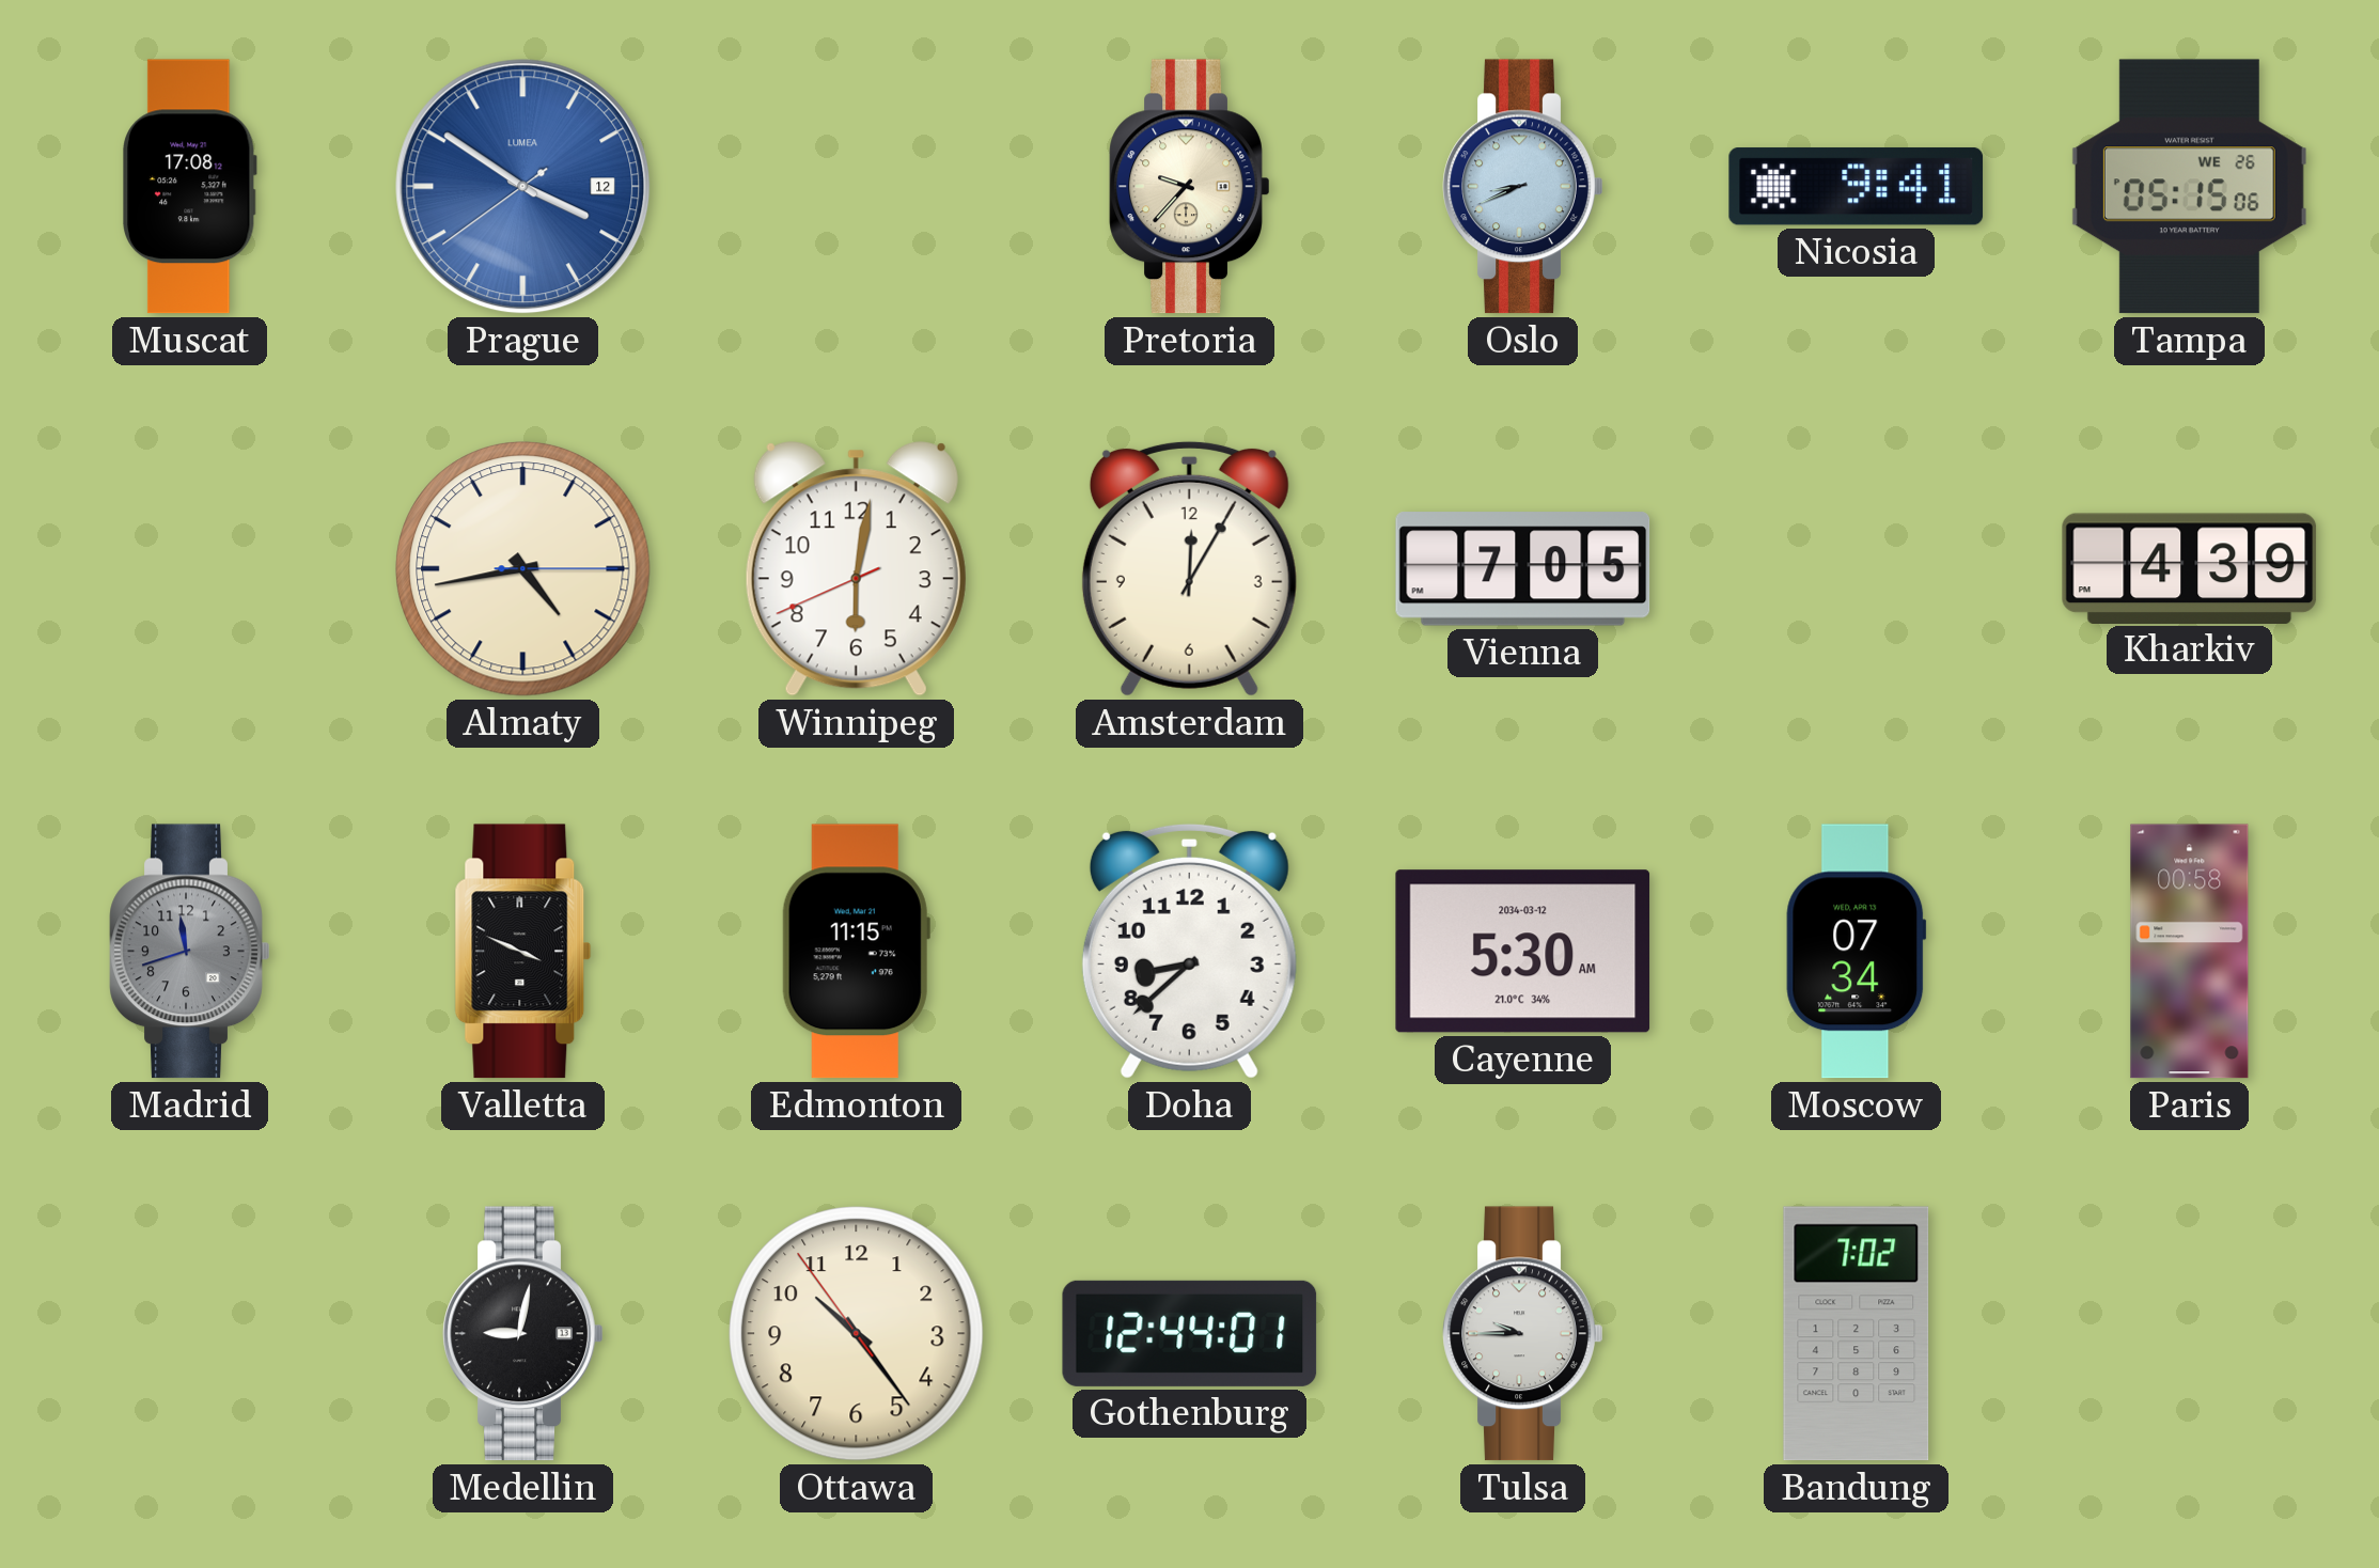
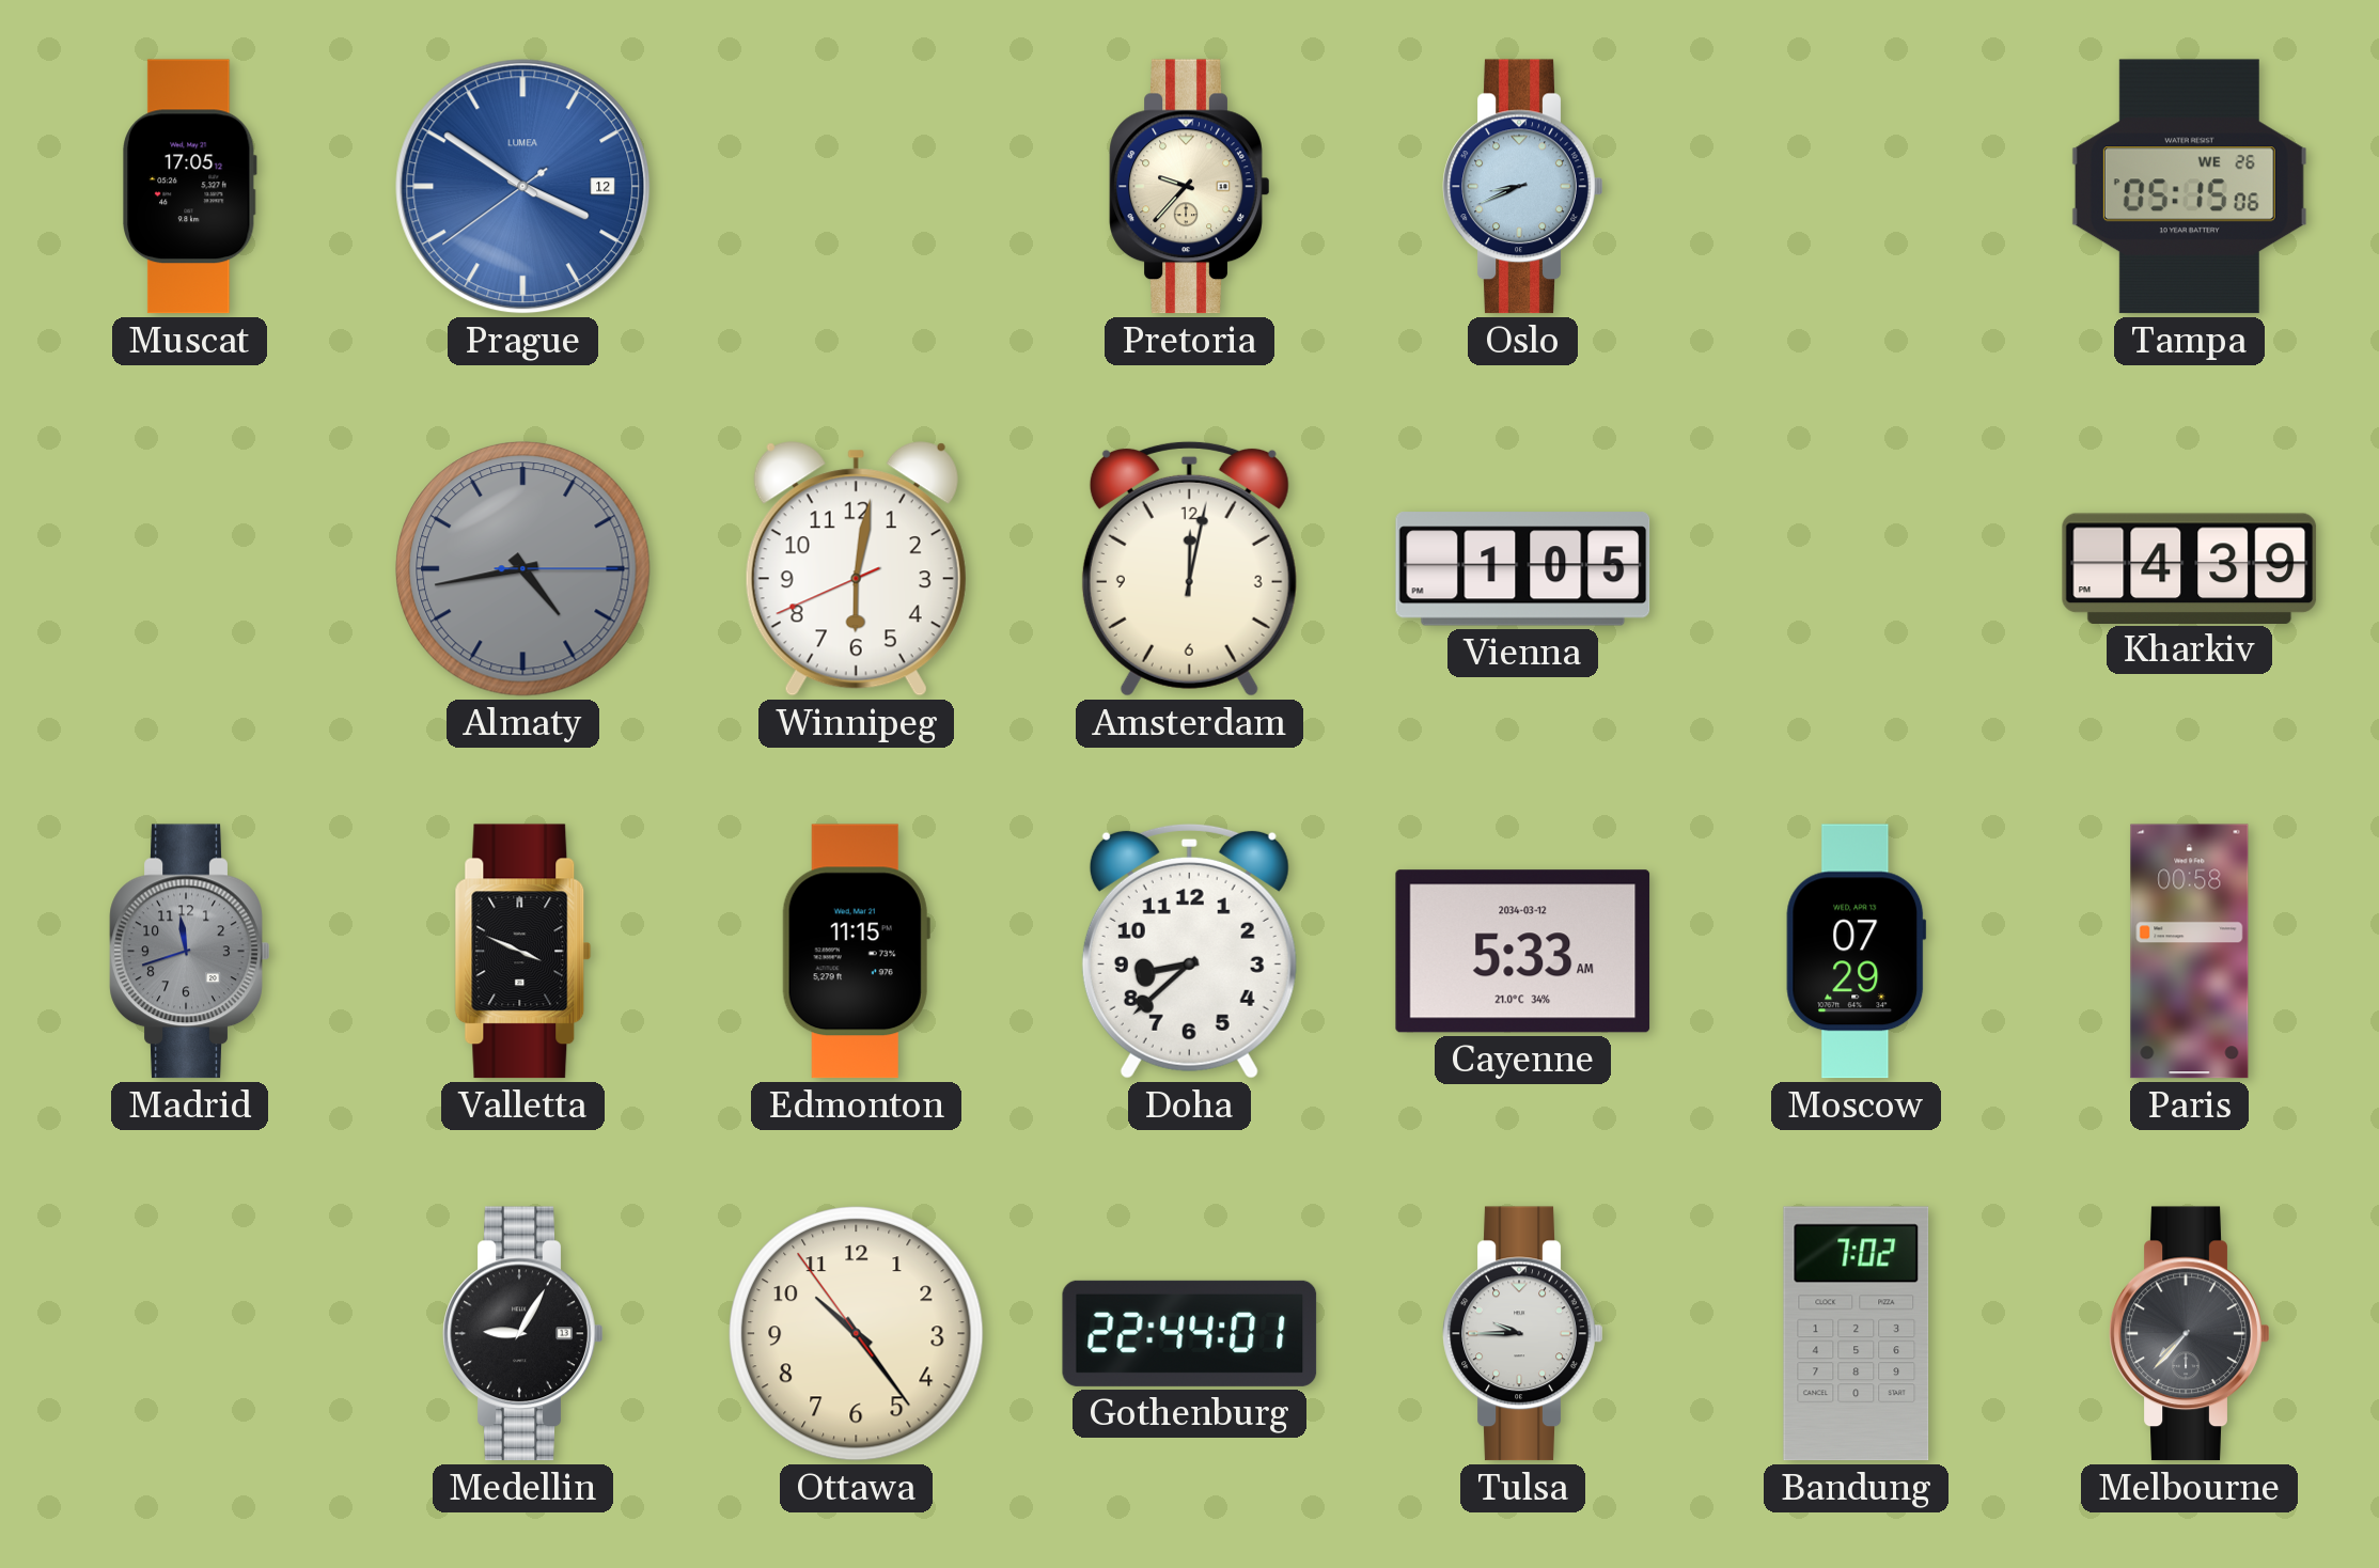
Muscat: 17:08 -> 17:05 (190, 187)
Nicosia: 9:41 -> none (1857, 187)
Almaty dial: cream -> grey (523, 569)
Amsterdam: 12:05 -> 12:02 (1189, 568)
Vienna: 7:05 -> 1:05 (1523, 569)
Cayenne: 5:30 -> 5:33 (1523, 952)
Moscow: 07:34 -> 07:29 (1857, 952)
Medellin: 9:02 -> 9:05 (523, 1334)
Gothenburg: 12:44 -> 22:44 (1190, 1333)
Melbourne: none -> 7:37 (2190, 1334)
